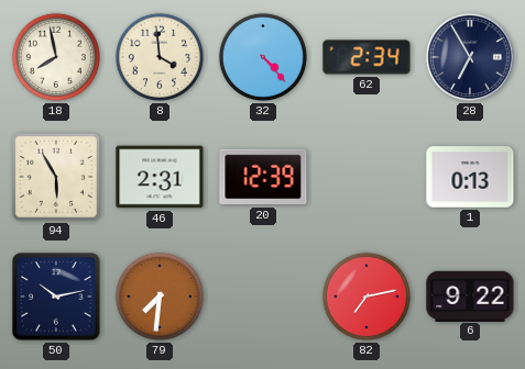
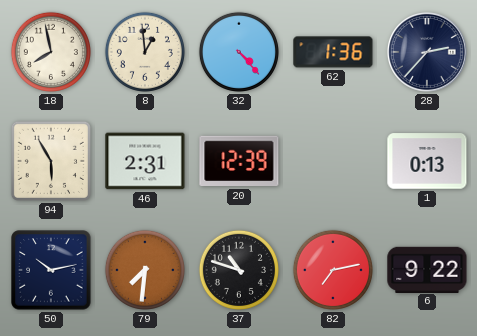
8: 3:59 -> 12:59 (145, 52)
62: 2:34 -> 1:36 (333, 52)
28: 6:55 -> 2:37 (427, 52)
37: none -> 10:48 (239, 270)
